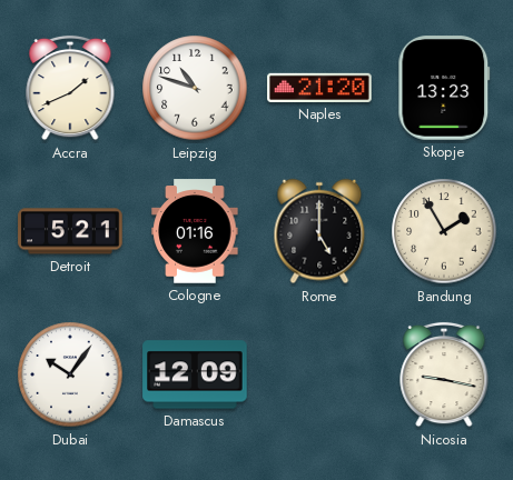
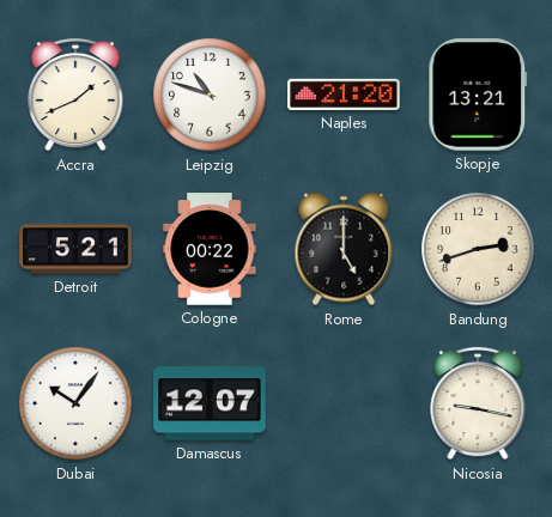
Skopje: 13:23 -> 13:21 (478, 95)
Cologne: 01:16 -> 00:22 (210, 249)
Bandung: 1:55 -> 2:42 (478, 249)
Damascus: 12:09 -> 12:07 (210, 403)
